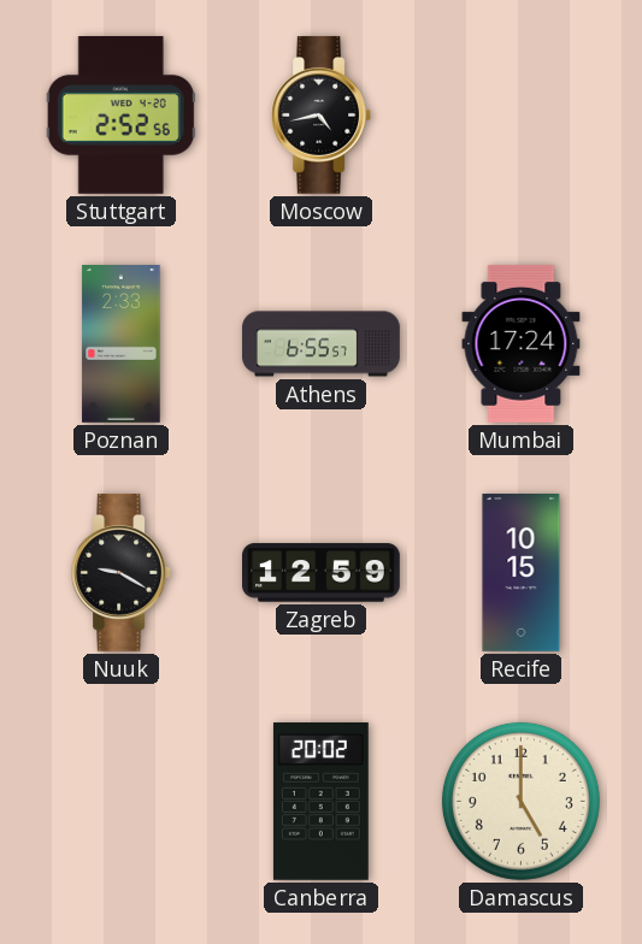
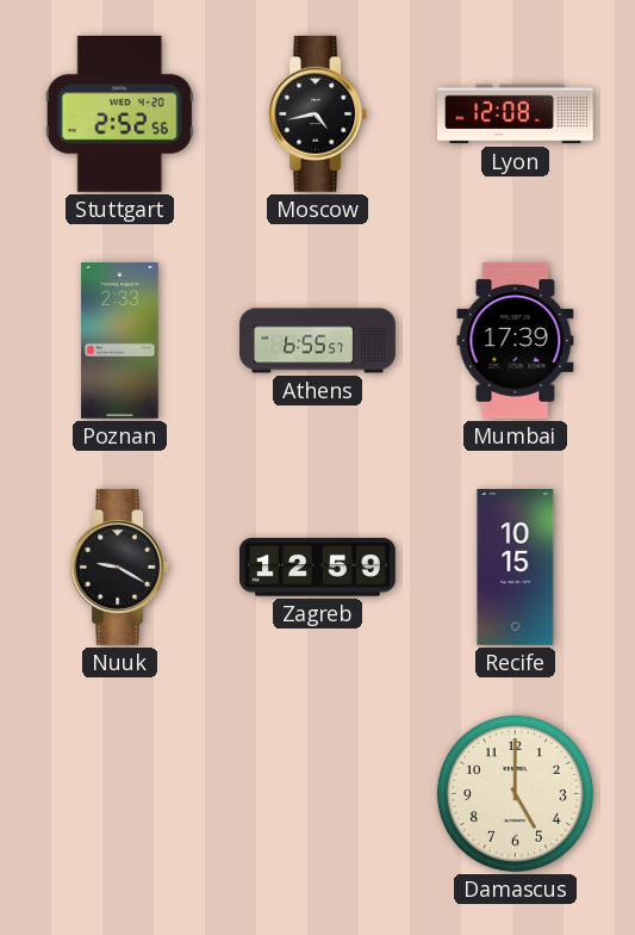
Lyon: none -> 12:08 (516, 114)
Mumbai: 17:24 -> 17:39 (516, 340)
Canberra: 20:02 -> none (320, 801)
